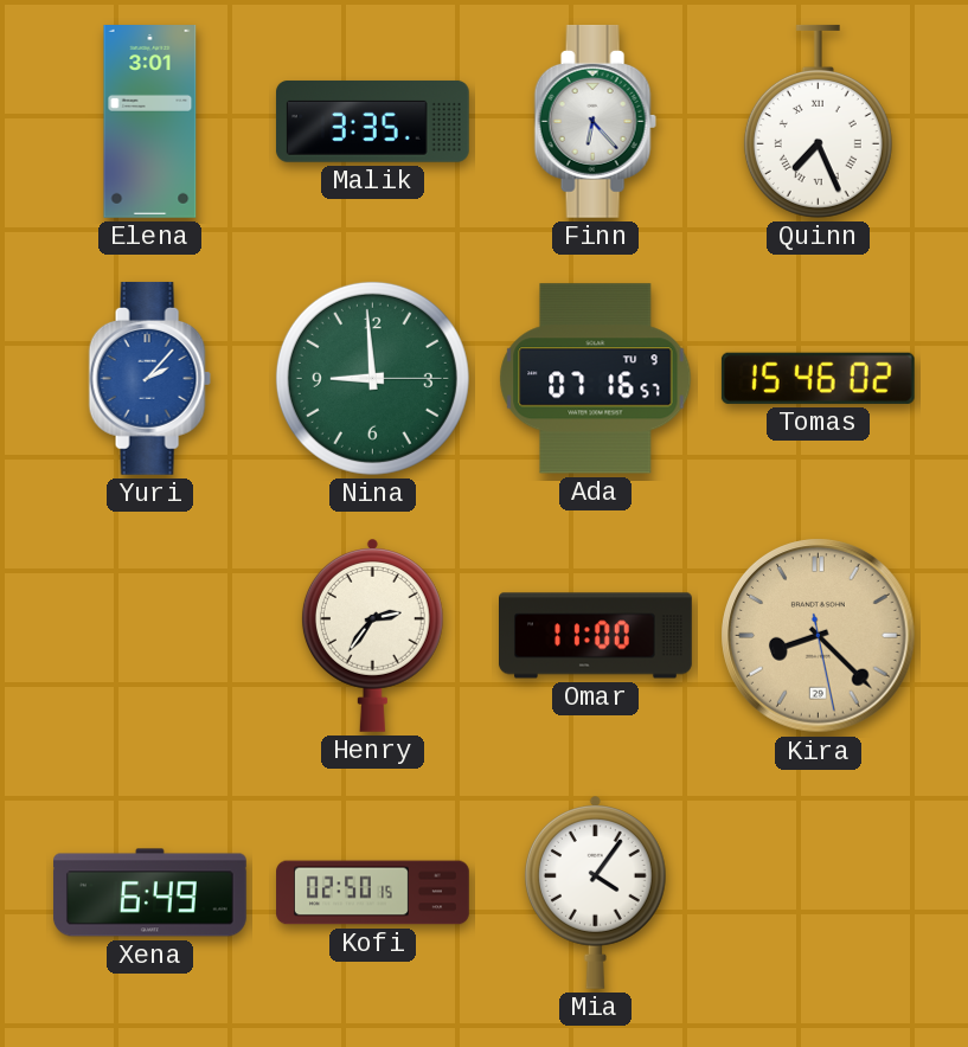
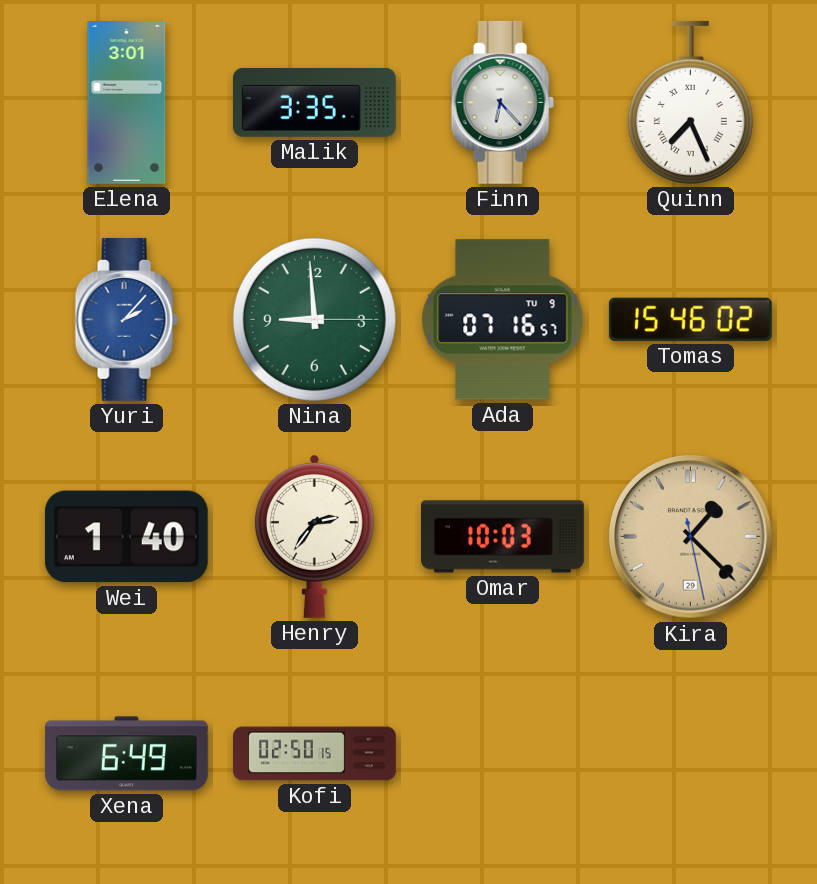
Wei: none -> 1:40 (126, 537)
Omar: 11:00 -> 10:03 (503, 537)
Kira: 8:22 -> 1:22 (691, 537)
Mia: 4:06 -> none (595, 892)
